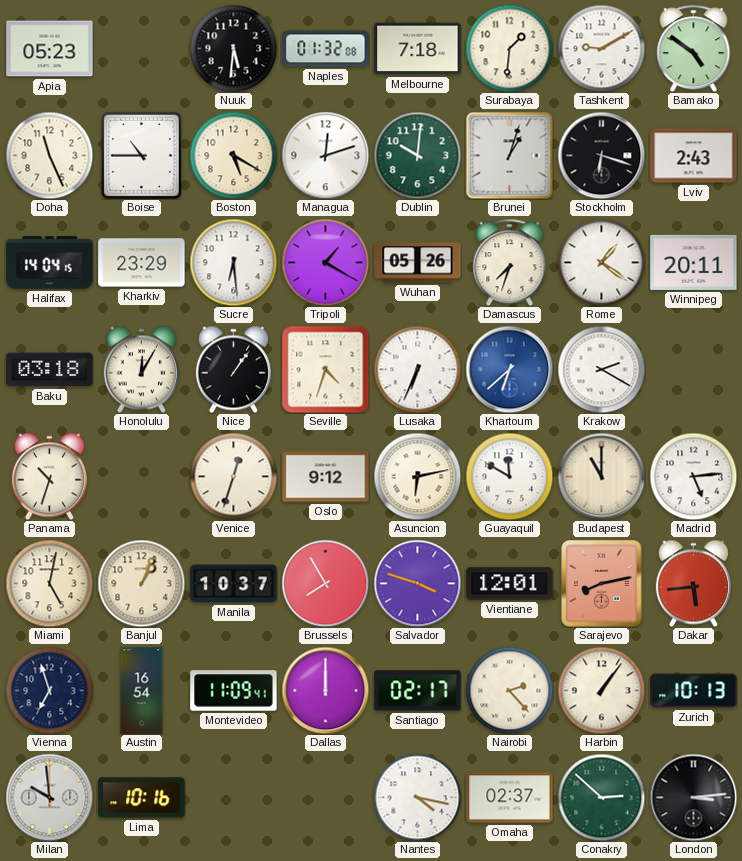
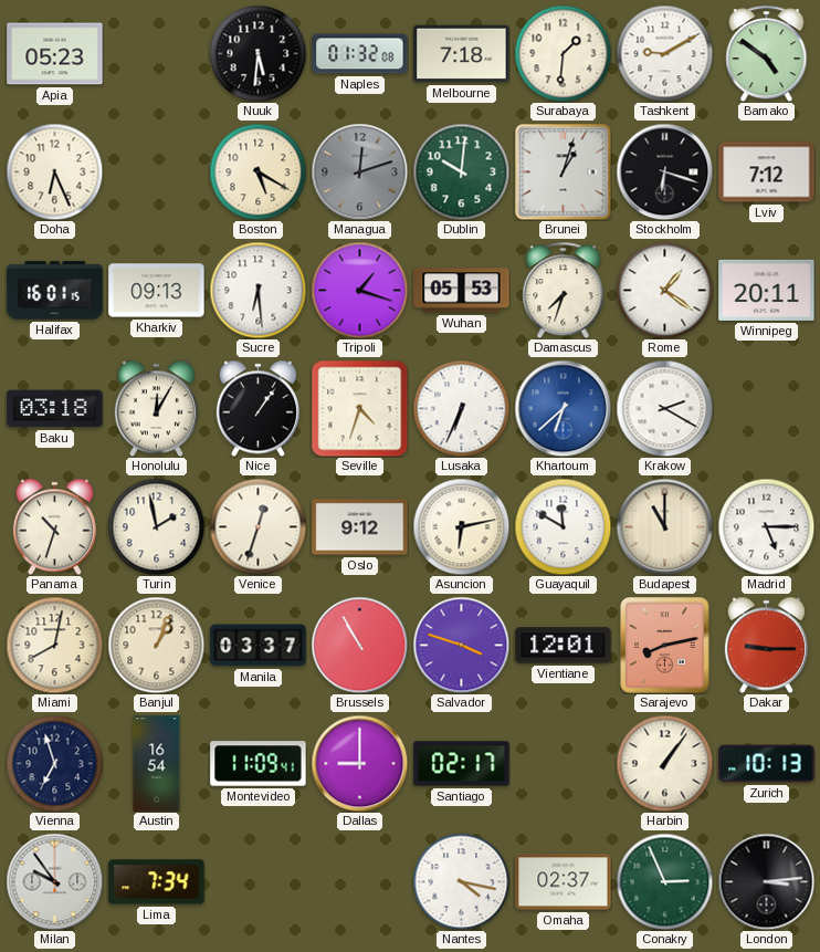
Doha: 11:26 -> 6:26 (54, 171)
Boise: 10:45 -> none (141, 155)
Managua dial: white -> grey (359, 171)
Lviv: 2:43 -> 7:12 (767, 172)
Halifax: 14:04 -> 16:01 (55, 291)
Kharkiv: 23:29 -> 09:13 (157, 291)
Tripoli: 1:20 -> 1:18 (359, 290)
Wuhan: 05:26 -> 05:53 (462, 291)
Turin: none -> 1:58 (156, 526)
Madrid: 5:14 -> 5:15 (766, 526)
Miami: 5:02 -> 8:02 (54, 645)
Manila: 10:37 -> 03:37 (259, 646)
Brussels: 7:55 -> 10:55 (359, 645)
Dakar: 5:44 -> 9:15 (766, 645)
Dallas: 12:00 -> 9:00 (359, 763)
Nairobi: 2:23 -> none (509, 690)
Milan: 9:59 -> 9:54 (54, 881)
Lima: 10:16 -> 7:34 (157, 882)
Conakry: 2:52 -> 2:56 (664, 881)
